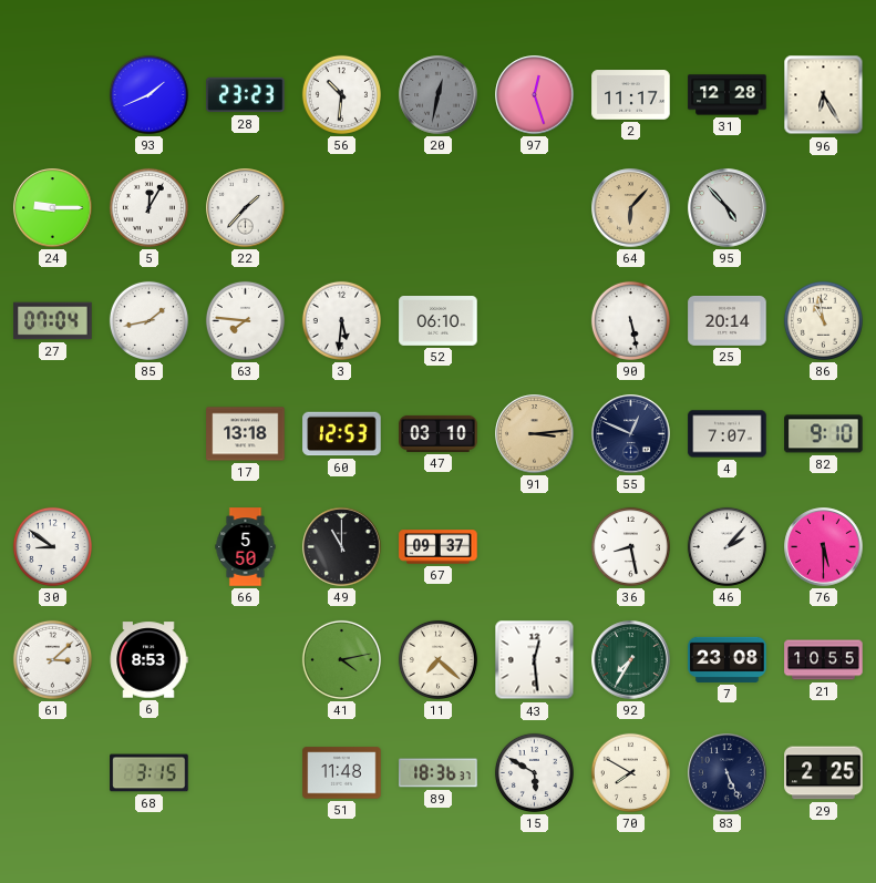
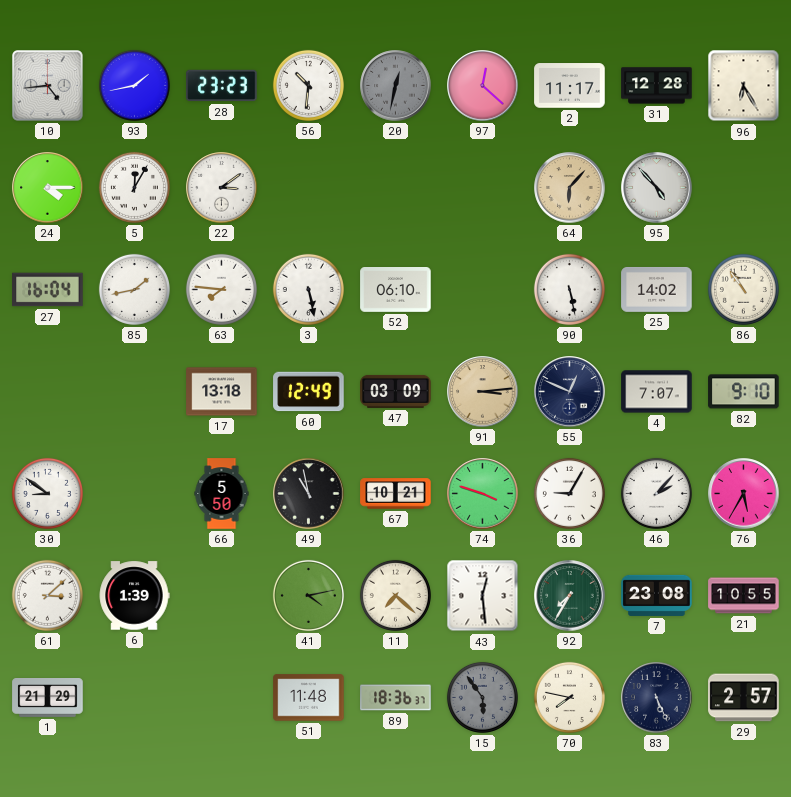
10: none -> 4:44 (48, 86)
93: 1:41 -> 1:43 (134, 85)
97: 12:27 -> 12:22 (483, 86)
24: 9:15 -> 4:15 (48, 188)
22: 1:37 -> 3:09 (222, 188)
27: 07:04 -> 16:04 (48, 290)
3: 5:31 -> 5:28 (308, 289)
25: 20:14 -> 14:02 (657, 289)
86: 10:58 -> 10:54 (743, 289)
60: 12:53 -> 12:49 (309, 392)
47: 03:10 -> 03:09 (396, 391)
49: 11:00 -> 10:58 (309, 494)
67: 09:37 -> 10:21 (396, 494)
74: none -> 3:48 (483, 494)
36: 8:28 -> 9:05 (569, 493)
76: 5:30 -> 5:35 (744, 494)
6: 8:53 -> 1:39 (134, 596)
1: none -> 21:29 (48, 698)
68: 3:15 -> none (150, 773)
15: 5:50 -> 5:54 (482, 697)
15 dial: white -> grey (482, 697)
70: 7:50 -> 7:47 (569, 697)
29: 2:25 -> 2:57 (744, 698)
